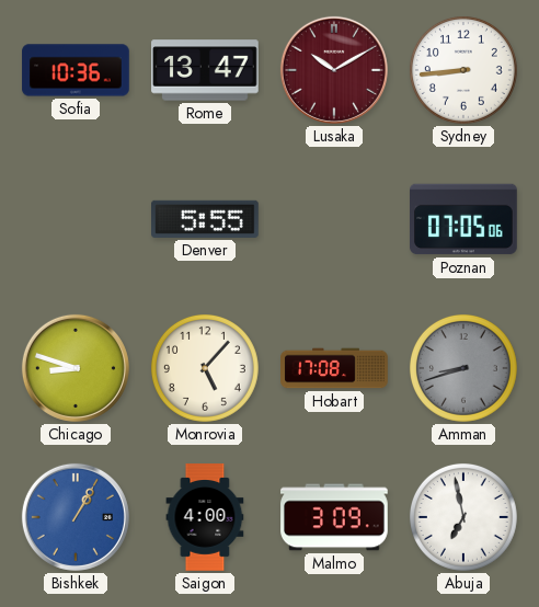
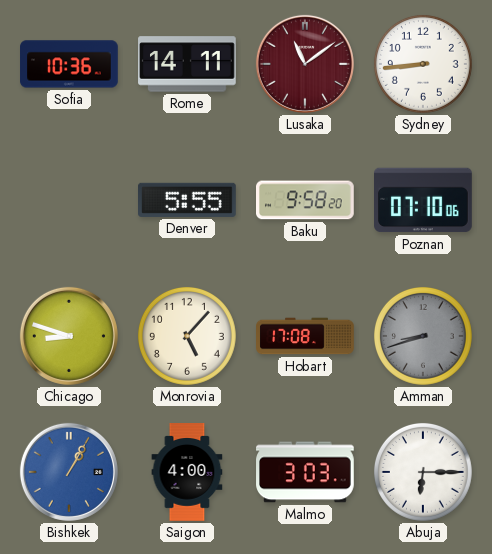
Rome: 13:47 -> 14:11 (187, 64)
Lusaka: 10:10 -> 11:09 (305, 64)
Baku: none -> 9:58 (306, 200)
Poznan: 07:05 -> 07:10 (424, 200)
Malmo: 3:09 -> 3:03 (305, 472)
Abuja: 6:58 -> 6:15 (423, 472)
